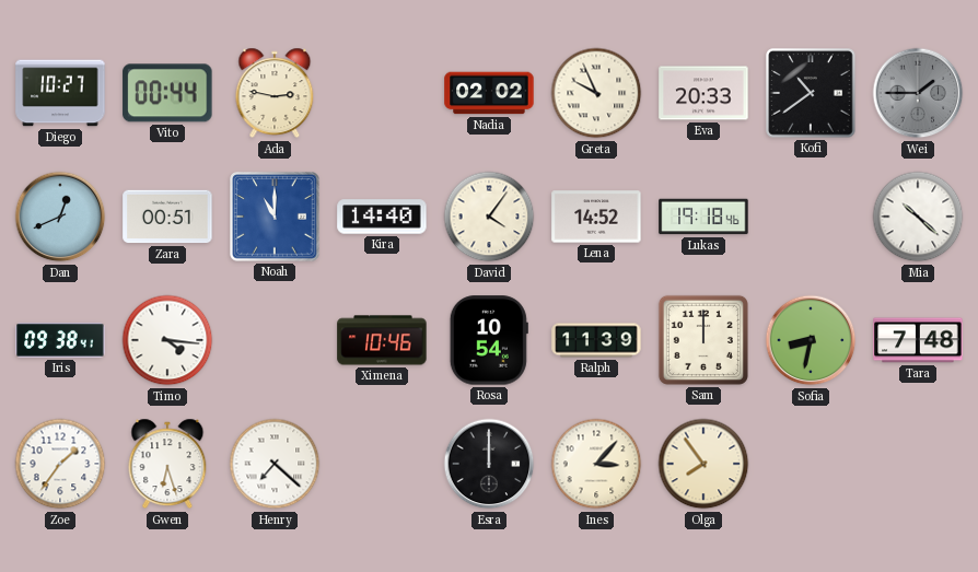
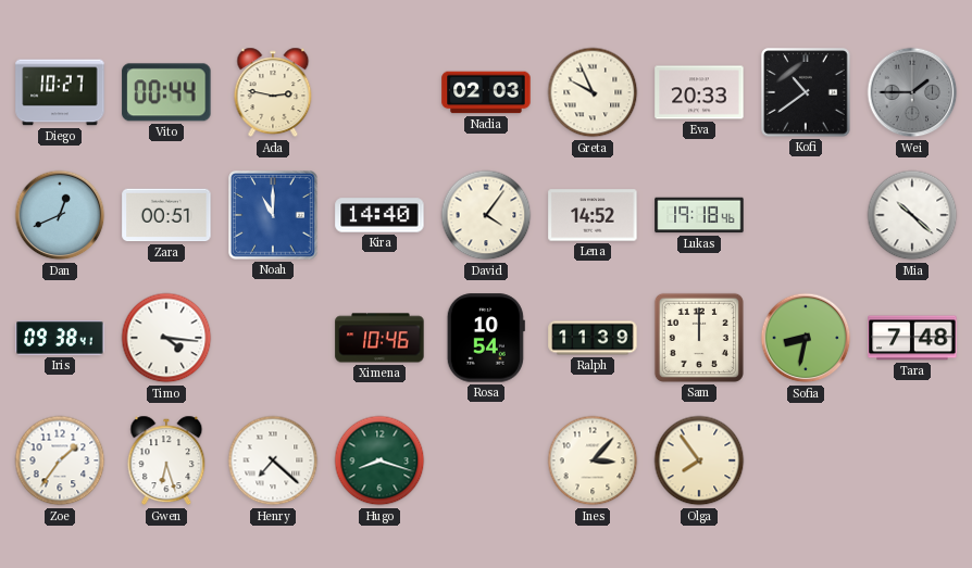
Nadia: 02:02 -> 02:03 (486, 92)
Hugo: none -> 8:18 (379, 460)
Esra: 12:00 -> none (489, 464)
